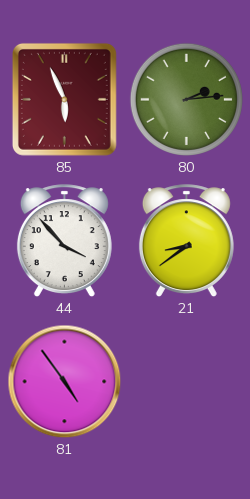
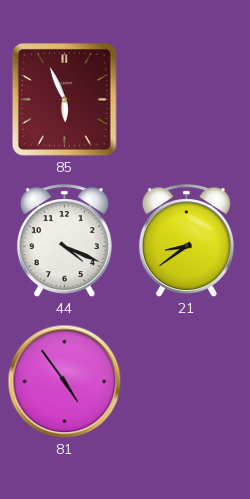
80: 2:14 -> none (186, 99)
44: 3:53 -> 4:19 (64, 241)
